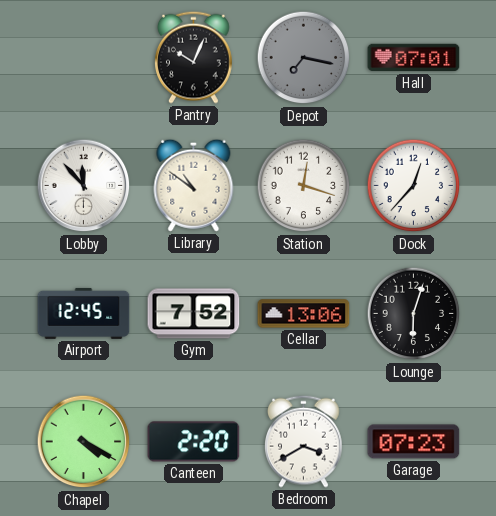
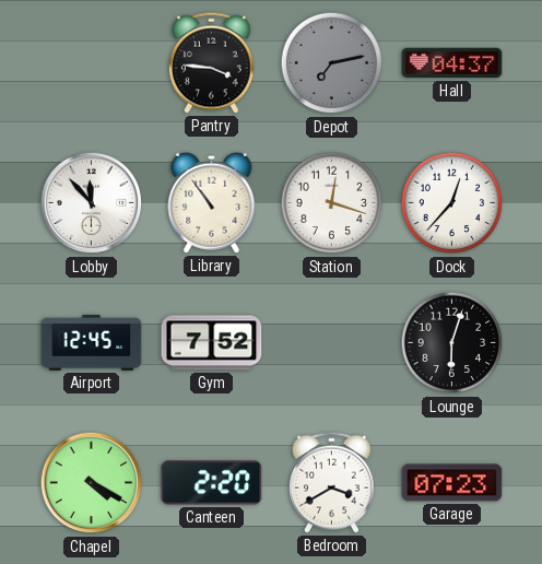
Pantry: 10:04 -> 3:46 (212, 62)
Depot: 7:17 -> 7:13 (332, 63)
Hall: 07:01 -> 04:37 (452, 63)
Library: 10:51 -> 10:54 (212, 202)
Cellar: 13:06 -> none (304, 314)
